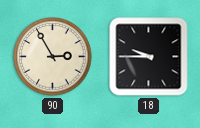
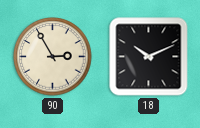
18: 9:45 -> 10:11 (149, 57)
